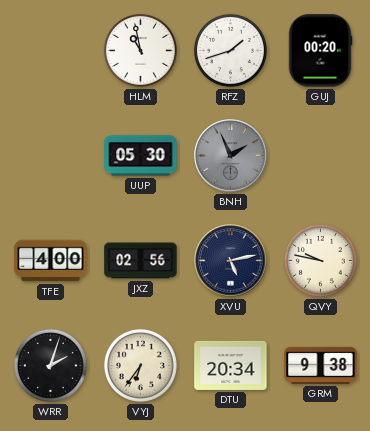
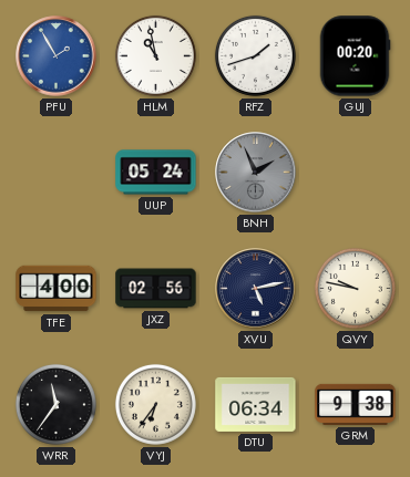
PFU: none -> 1:55 (57, 56)
UUP: 05:30 -> 05:24 (156, 173)
WRR: 2:03 -> 11:36 (55, 404)
DTU: 20:34 -> 06:34 (256, 404)
